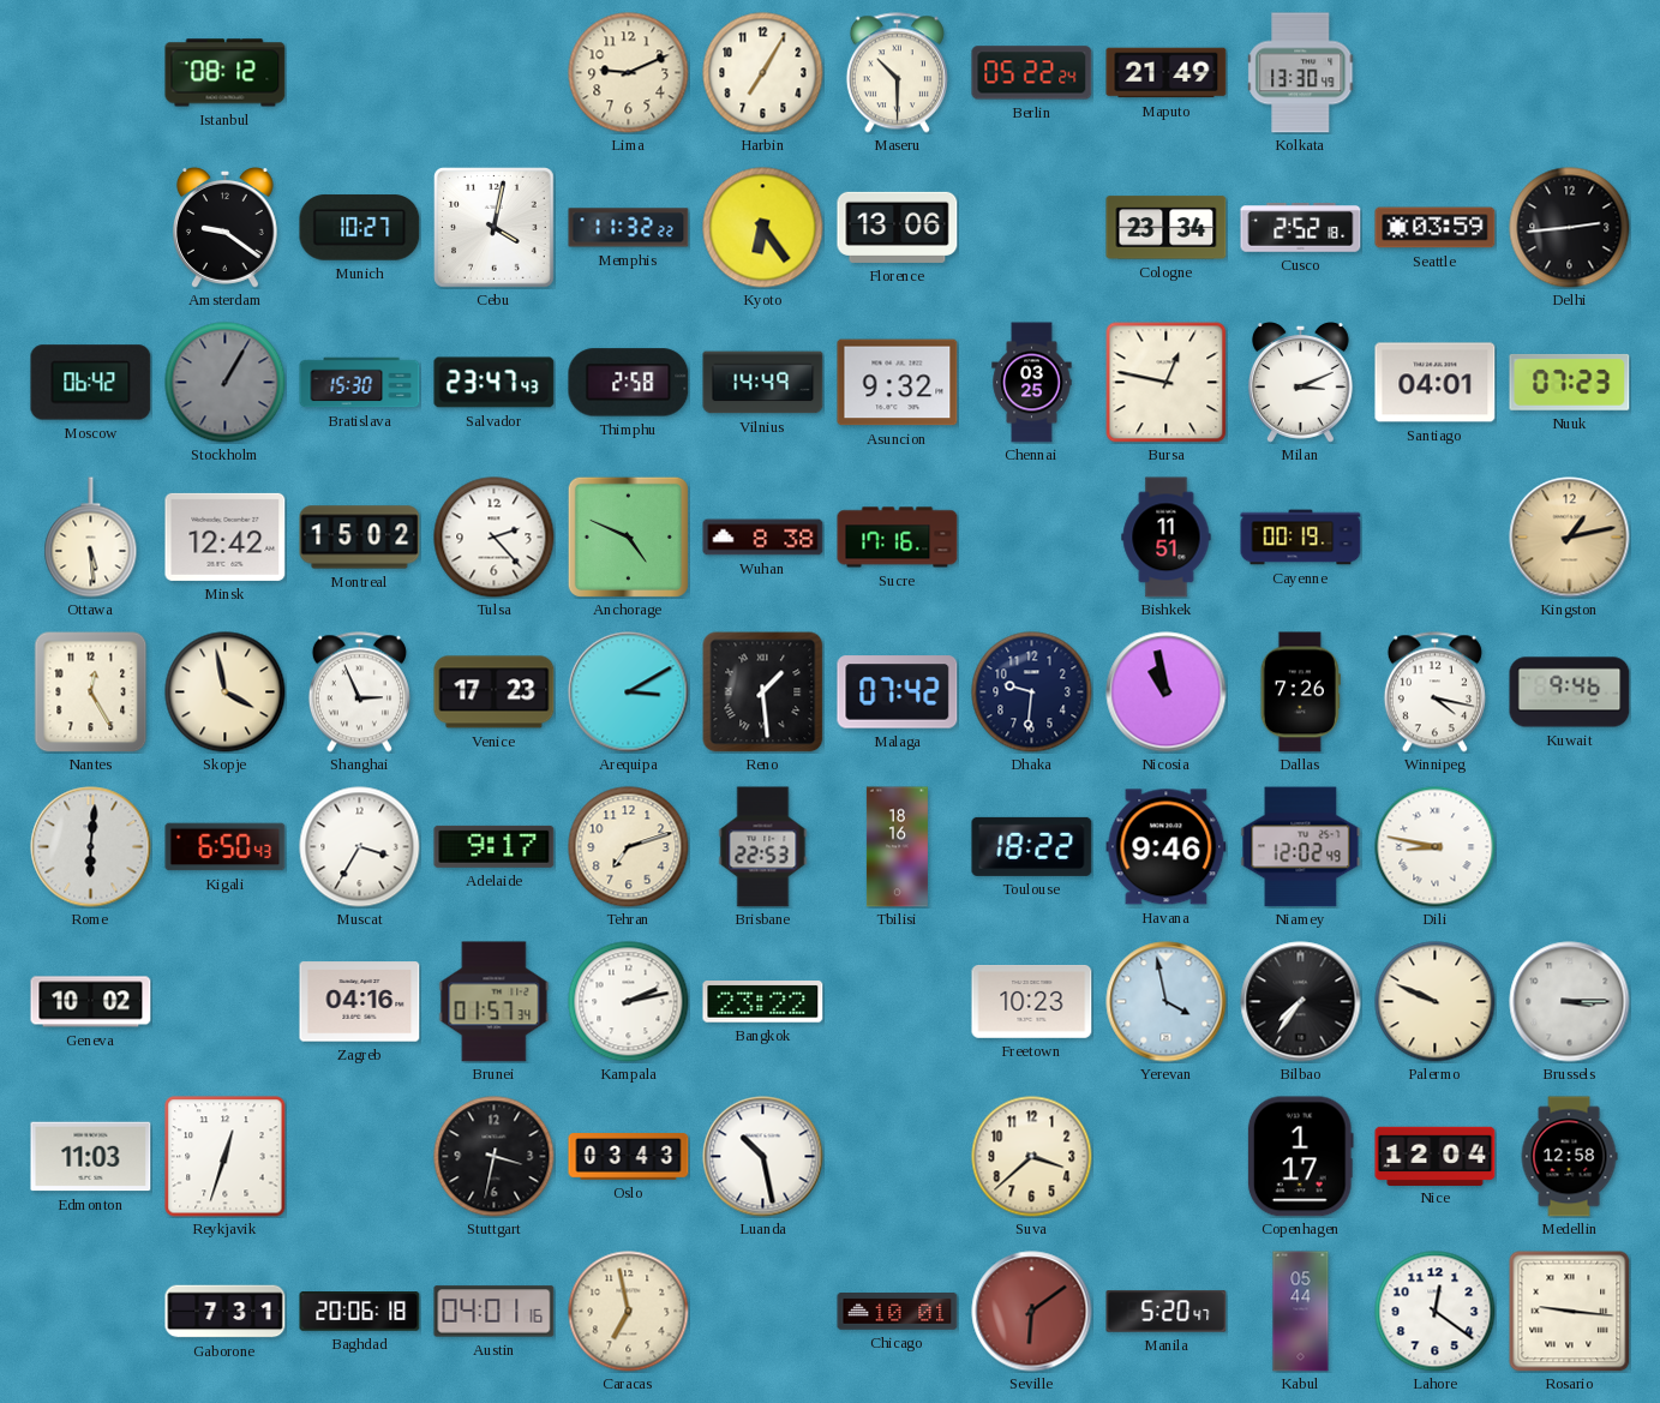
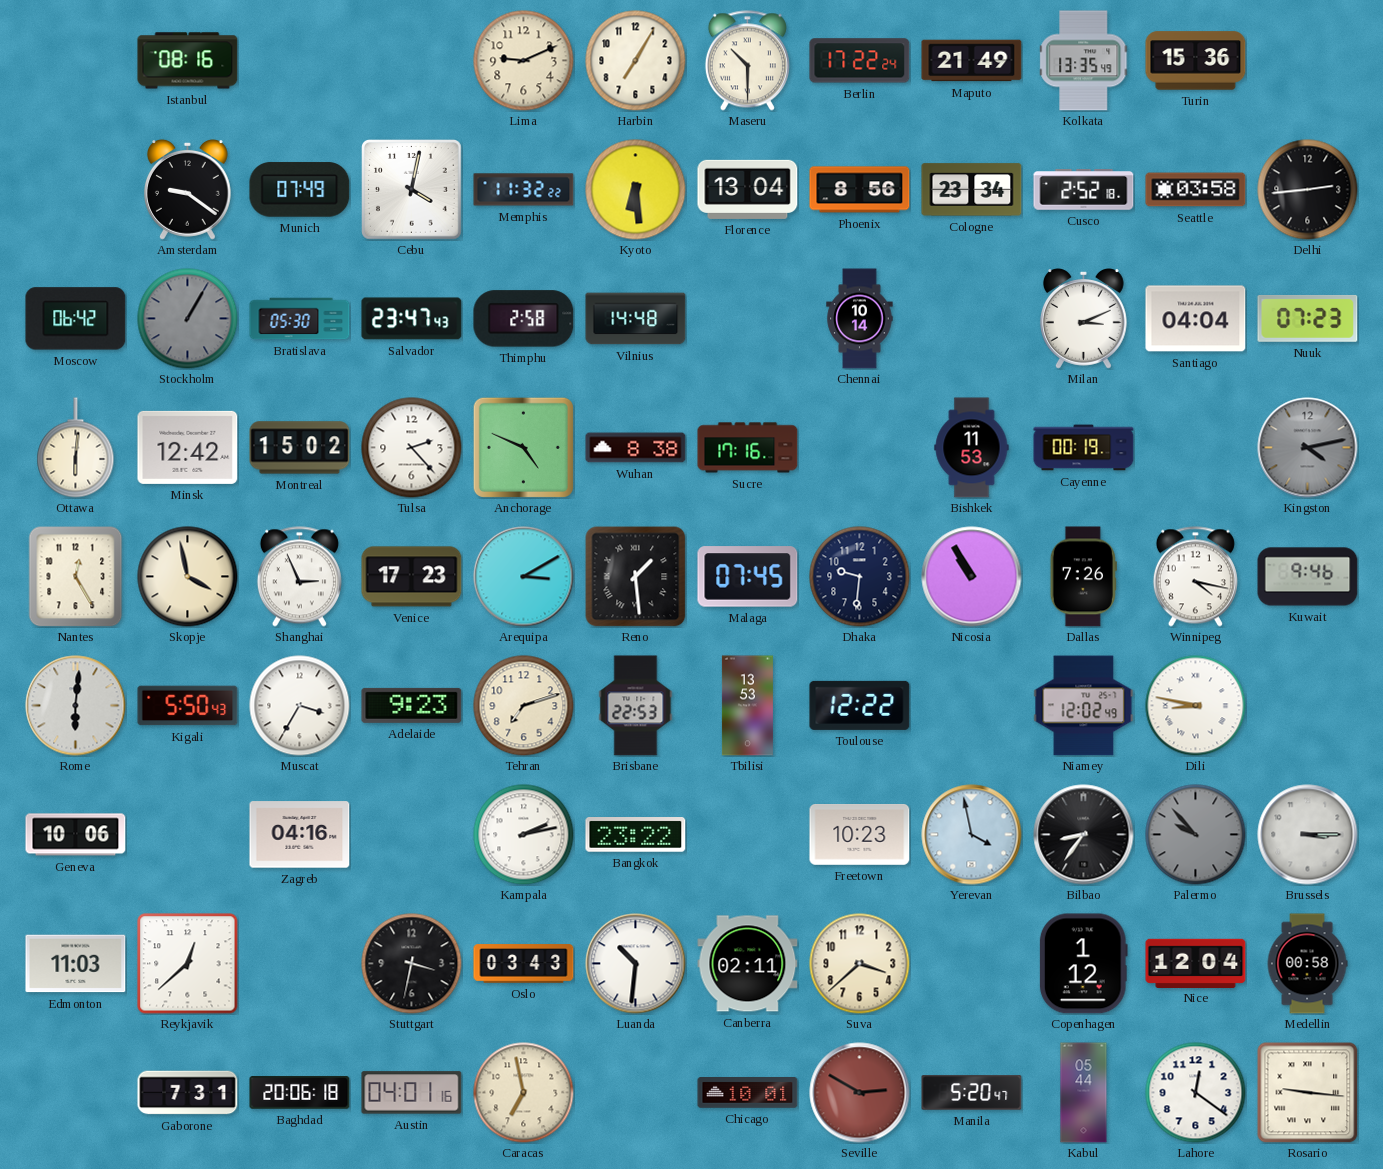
Istanbul: 08:12 -> 08:16 (188, 61)
Berlin: 05:22 -> 17:22 (860, 61)
Kolkata: 13:30 -> 13:35 (1084, 61)
Turin: none -> 15:36 (1196, 61)
Munich: 10:27 -> 07:49 (300, 190)
Kyoto: 6:24 -> 6:29 (636, 190)
Florence: 13:06 -> 13:04 (748, 189)
Phoenix: none -> 8:56 (860, 190)
Seattle: 03:59 -> 03:58 (1196, 190)
Bratislava: 15:30 -> 05:30 (300, 319)
Vilnius: 14:49 -> 14:48 (636, 319)
Asuncion: 9:32 -> none (898, 383)
Chennai: 03:25 -> 10:14 (860, 319)
Bursa: 12:47 -> none (1167, 383)
Santiago: 04:01 -> 04:04 (1196, 319)
Ottawa: 5:29 -> 6:01 (76, 448)
Bishkek: 11:51 -> 11:53 (972, 448)
Kingston: 1:13 -> 4:13 (1308, 448)
Kingston dial: champagne -> grey (1308, 448)
Malaga: 07:42 -> 07:45 (748, 577)
Nicosia: 10:58 -> 10:55 (972, 577)
Kigali: 6:50 -> 5:50 (188, 706)
Adelaide: 9:17 -> 9:23 (412, 705)
Tbilisi: 18:16 -> 13:53 (747, 706)
Toulouse: 18:22 -> 12:22 (860, 705)
Havana: 9:46 -> none (1167, 847)
Geneva: 10:02 -> 10:06 (76, 835)
Brunei: 01:57 -> none (495, 1002)
Bilbao: 7:36 -> 8:36 (1084, 835)
Palermo: 9:49 -> 9:53 (1196, 835)
Palermo dial: cream -> grey (1196, 835)
Reykjavik: 12:33 -> 12:38 (188, 964)
Luanda: 10:28 -> 10:31 (636, 964)
Canberra: none -> 02:11 (748, 964)
Copenhagen: 1:17 -> 1:12 (1083, 964)
Medellin: 12:58 -> 00:58 (1307, 964)
Seville: 6:09 -> 2:50 (860, 1093)
